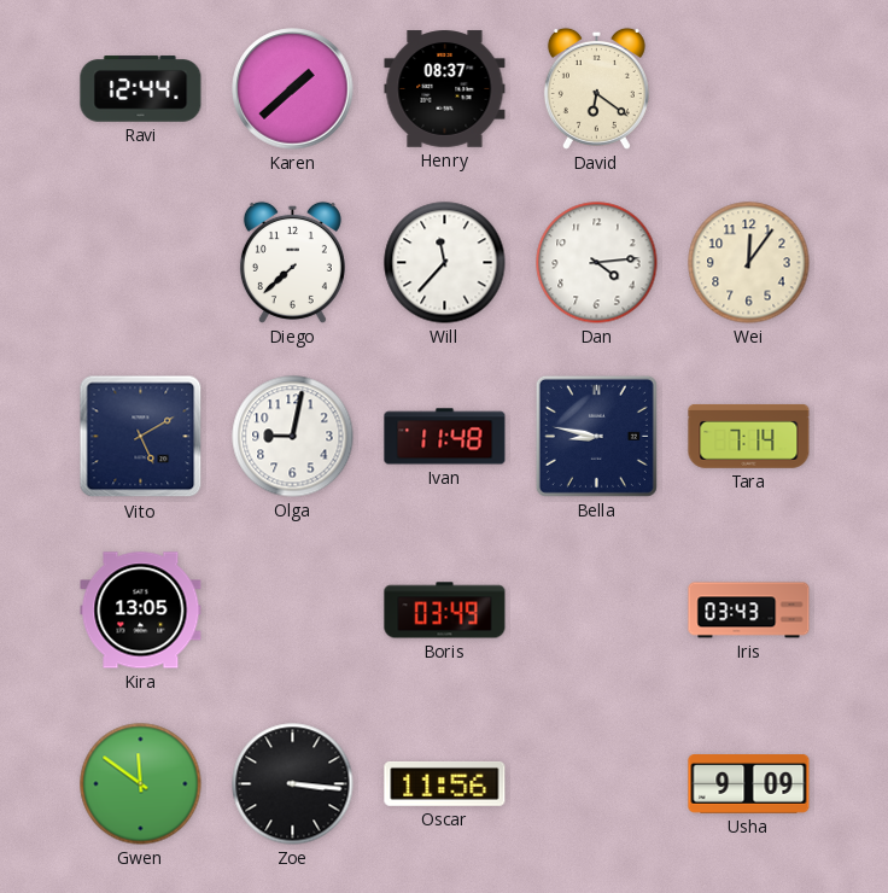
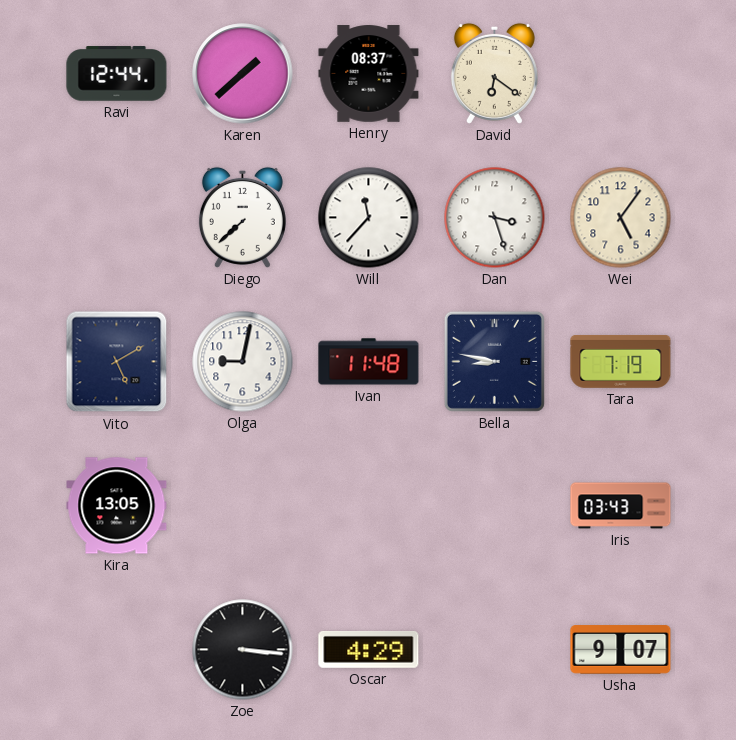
Dan: 4:14 -> 3:27 (495, 218)
Wei: 12:06 -> 5:06 (621, 218)
Tara: 7:14 -> 7:19 (621, 362)
Boris: 03:49 -> none (445, 611)
Gwen: 11:51 -> none (141, 784)
Oscar: 11:56 -> 4:29 (369, 649)
Usha: 9:09 -> 9:07 (621, 650)
